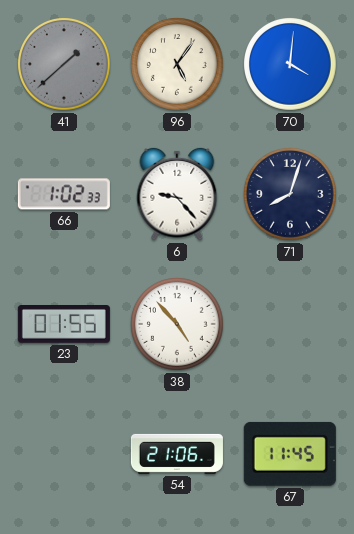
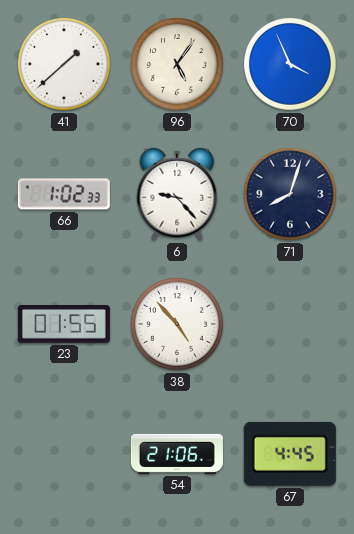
41 dial: grey -> white (64, 64)
70: 4:01 -> 3:56 (290, 64)
67: 11:45 -> 4:45 (290, 454)
